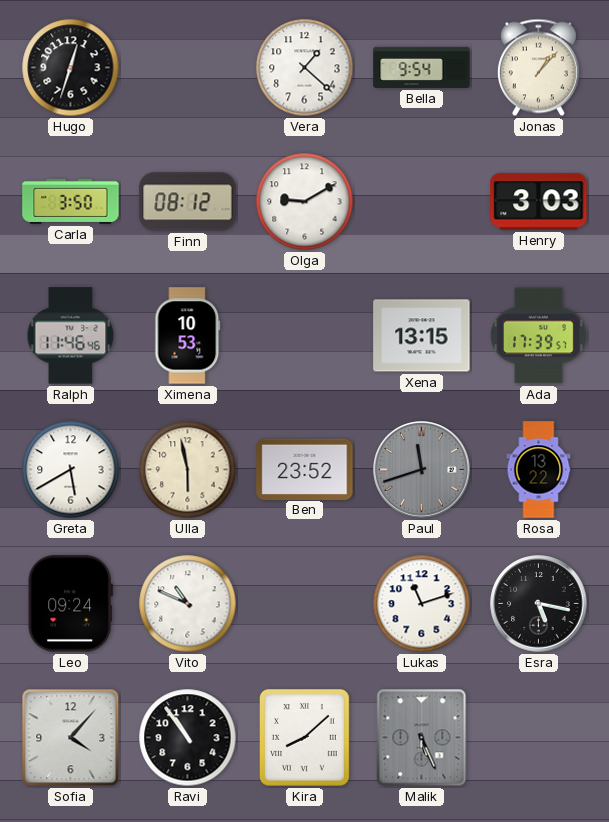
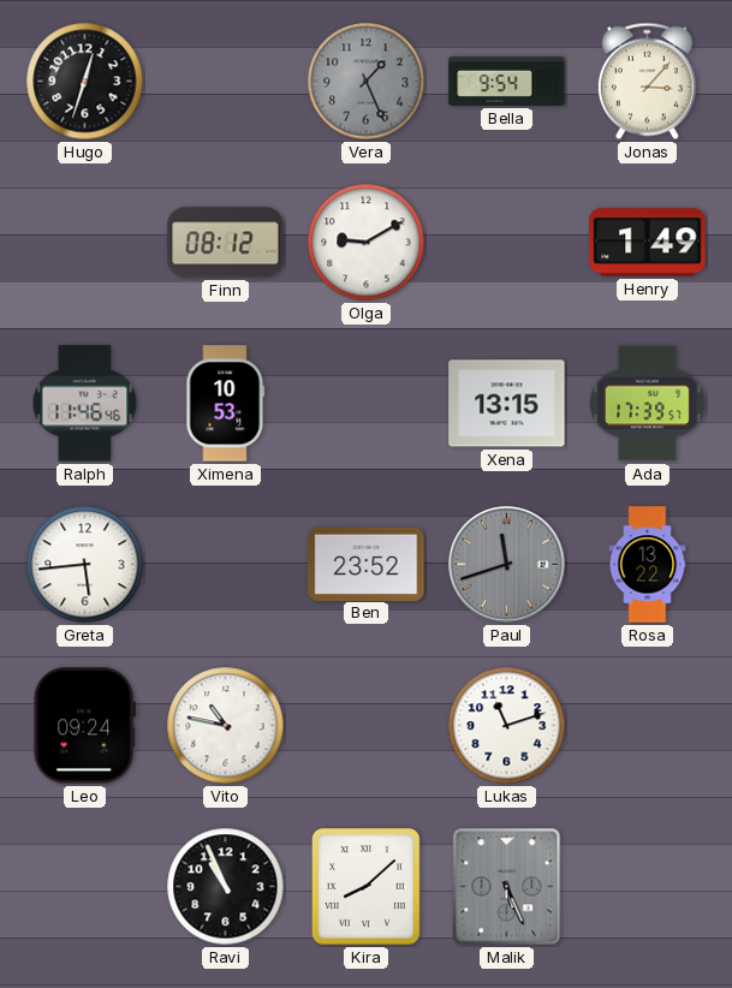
Vera: 1:22 -> 1:26 (367, 82)
Vera dial: white -> grey (367, 82)
Jonas: 1:07 -> 3:07 (647, 82)
Carla: 3:50 -> none (71, 201)
Henry: 3:03 -> 1:49 (648, 243)
Greta: 5:40 -> 5:44 (85, 565)
Ulla: 5:58 -> none (188, 470)
Vito: 10:49 -> 10:47 (226, 726)
Esra: 5:17 -> none (539, 604)
Sofia: 4:07 -> none (71, 738)
Ravi: 10:54 -> 10:56 (226, 887)
